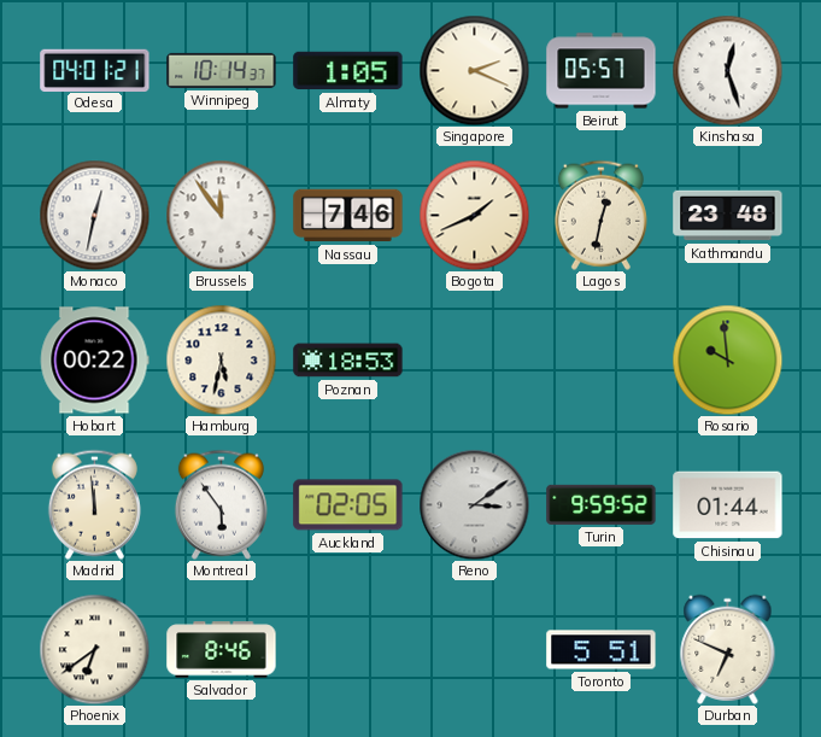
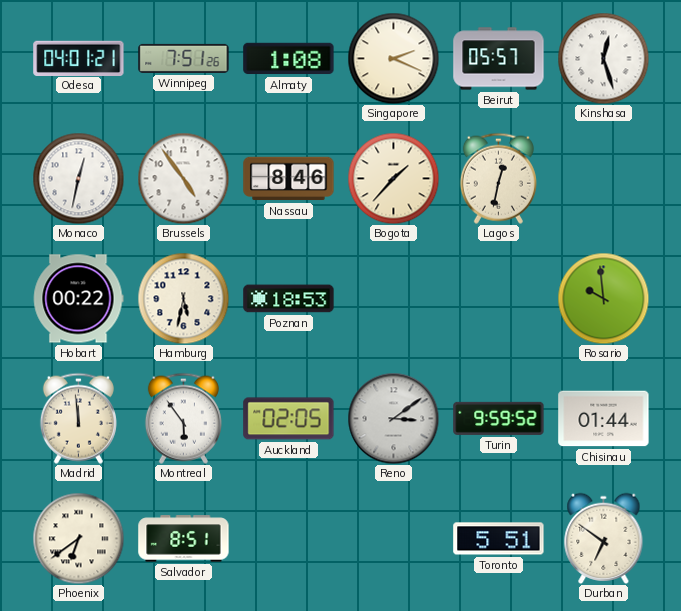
Winnipeg: 10:14 -> 7:51 (184, 58)
Almaty: 1:05 -> 1:08 (289, 59)
Brussels: 11:54 -> 4:54 (183, 178)
Nassau: 7:46 -> 8:46 (289, 179)
Bogota: 1:41 -> 1:37 (393, 178)
Kathmandu: 23:48 -> none (728, 216)
Salvador: 8:46 -> 8:51 (184, 539)
Durban: 6:49 -> 6:51 (604, 538)
